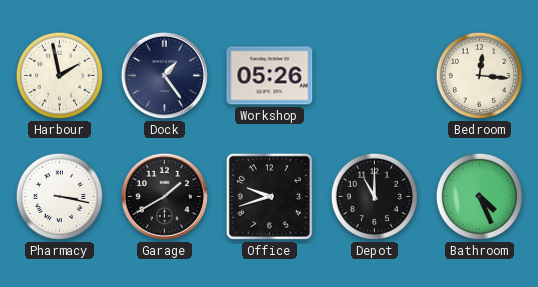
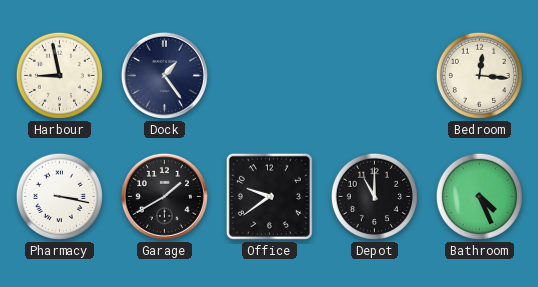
Harbour: 1:58 -> 8:58 (59, 75)
Workshop: 05:26 -> none (270, 76)
Office: 9:42 -> 9:39 (269, 196)
